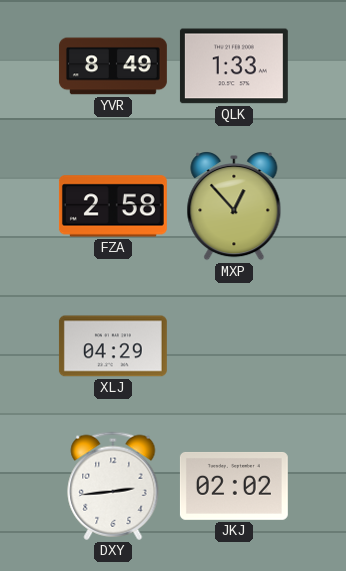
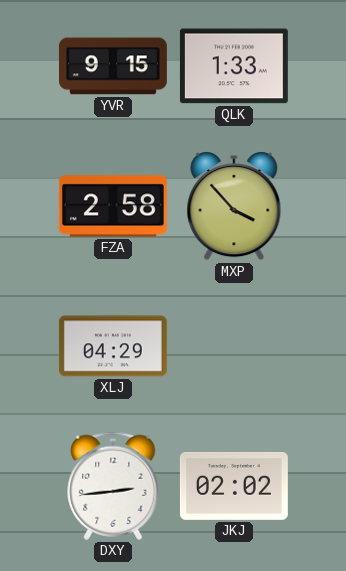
YVR: 8:49 -> 9:15 (113, 66)
MXP: 12:53 -> 3:53 (234, 207)
